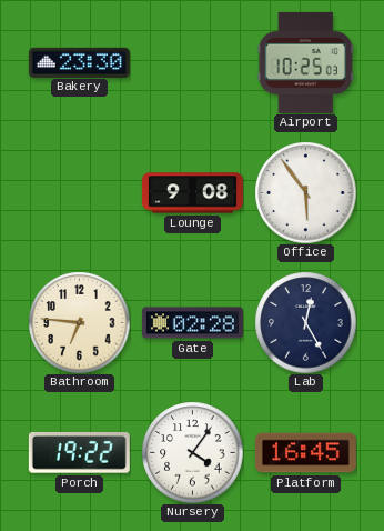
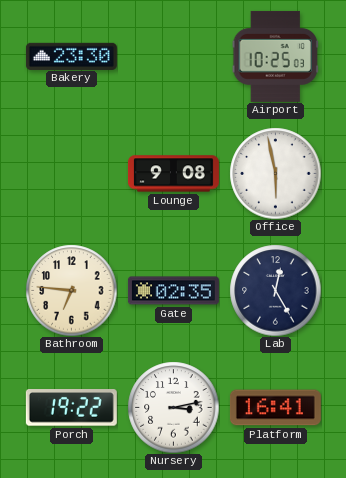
Office: 5:54 -> 5:58 (275, 173)
Gate: 02:28 -> 02:35 (173, 291)
Nursery: 4:06 -> 3:13 (173, 407)
Platform: 16:45 -> 16:41 (275, 408)
